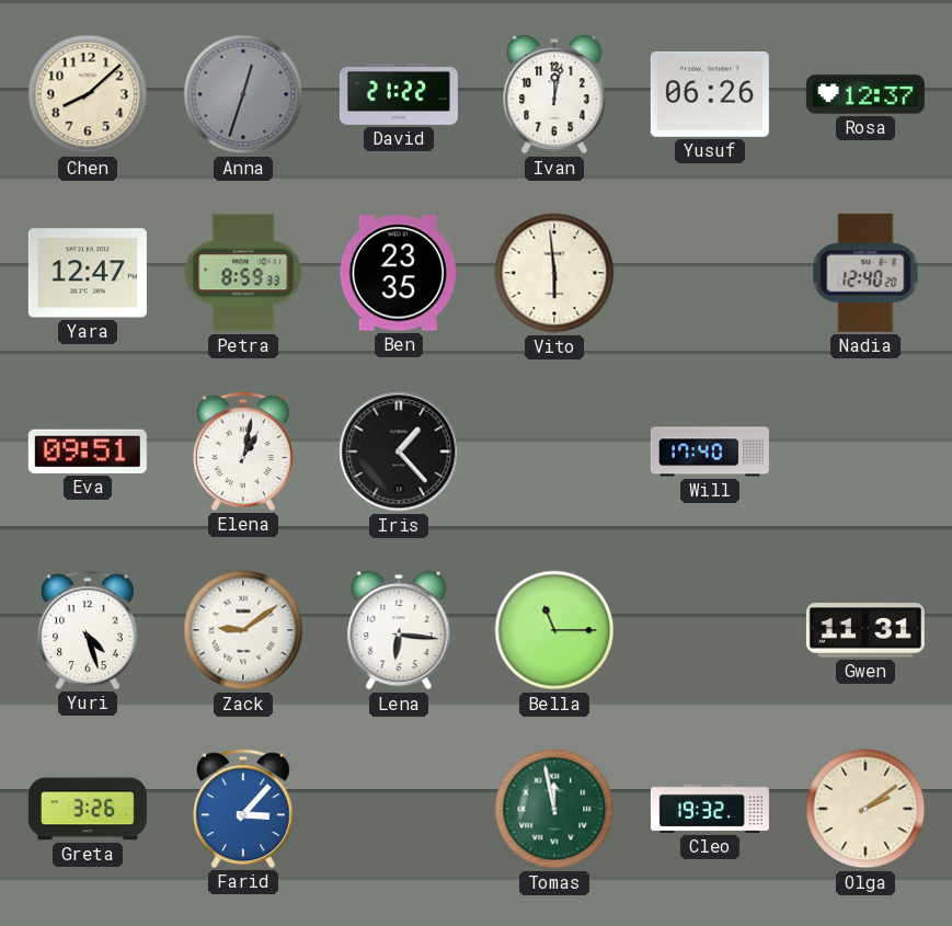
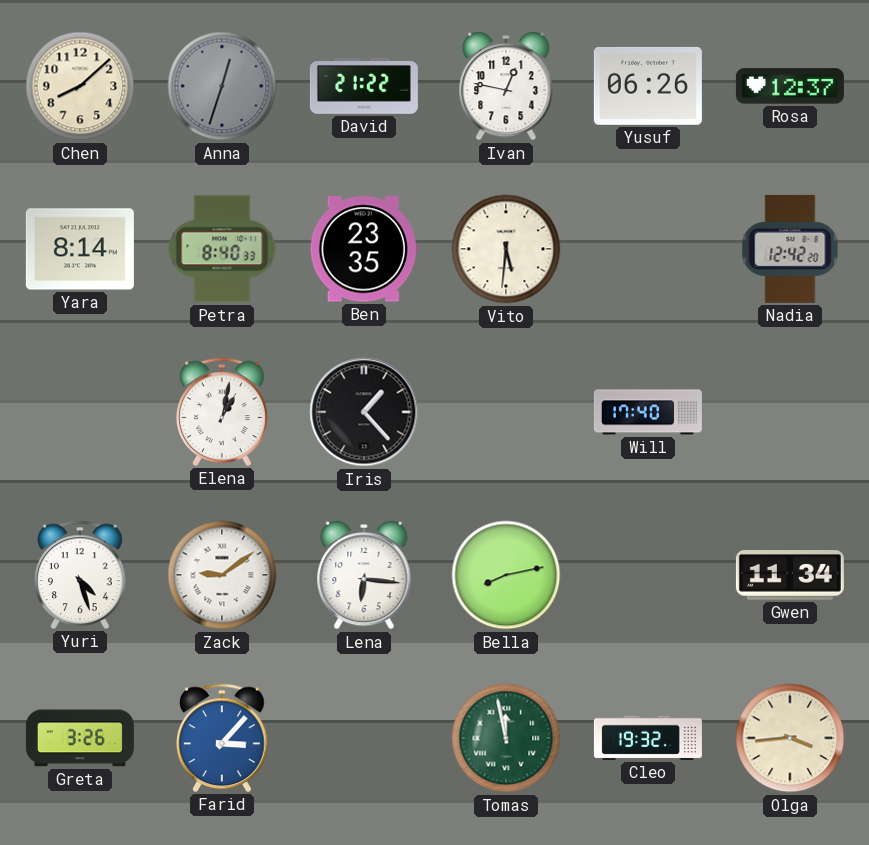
Ivan: 12:02 -> 12:47 (506, 86)
Yara: 12:47 -> 8:14 (80, 249)
Petra: 8:59 -> 8:40 (222, 249)
Vito: 5:59 -> 5:31 (506, 249)
Nadia: 12:40 -> 12:42 (790, 249)
Eva: 09:51 -> none (88, 451)
Bella: 11:15 -> 8:13 (506, 575)
Gwen: 11:31 -> 11:34 (790, 575)
Olga: 2:09 -> 3:44 (790, 738)
